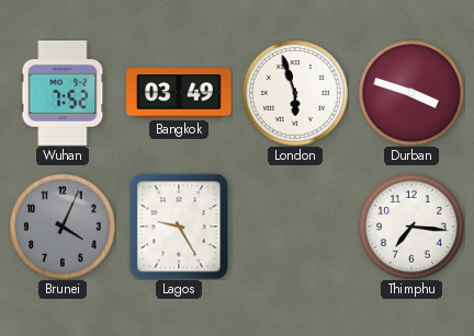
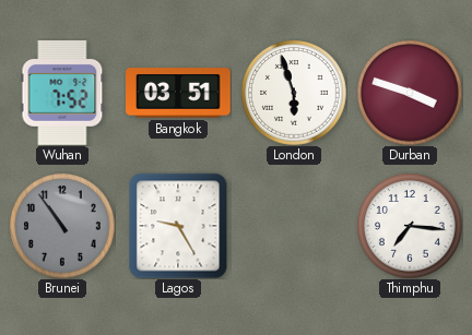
Bangkok: 03:49 -> 03:51 (179, 93)
Brunei: 4:04 -> 10:54 (62, 226)
